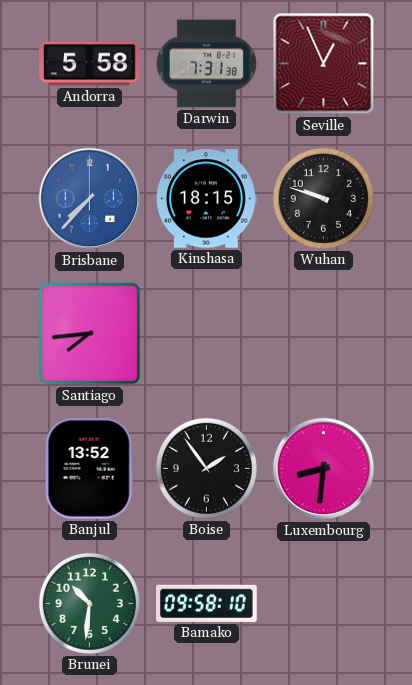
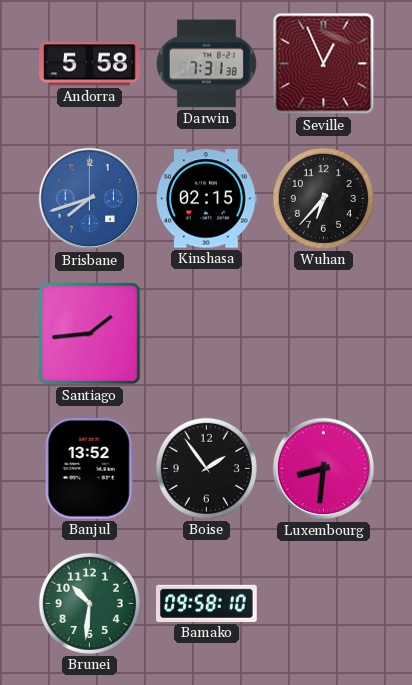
Brisbane: 7:37 -> 7:42 (90, 199)
Kinshasa: 18:15 -> 02:15 (206, 199)
Wuhan: 9:48 -> 6:37 (323, 198)
Santiago: 7:44 -> 1:44 (90, 334)
